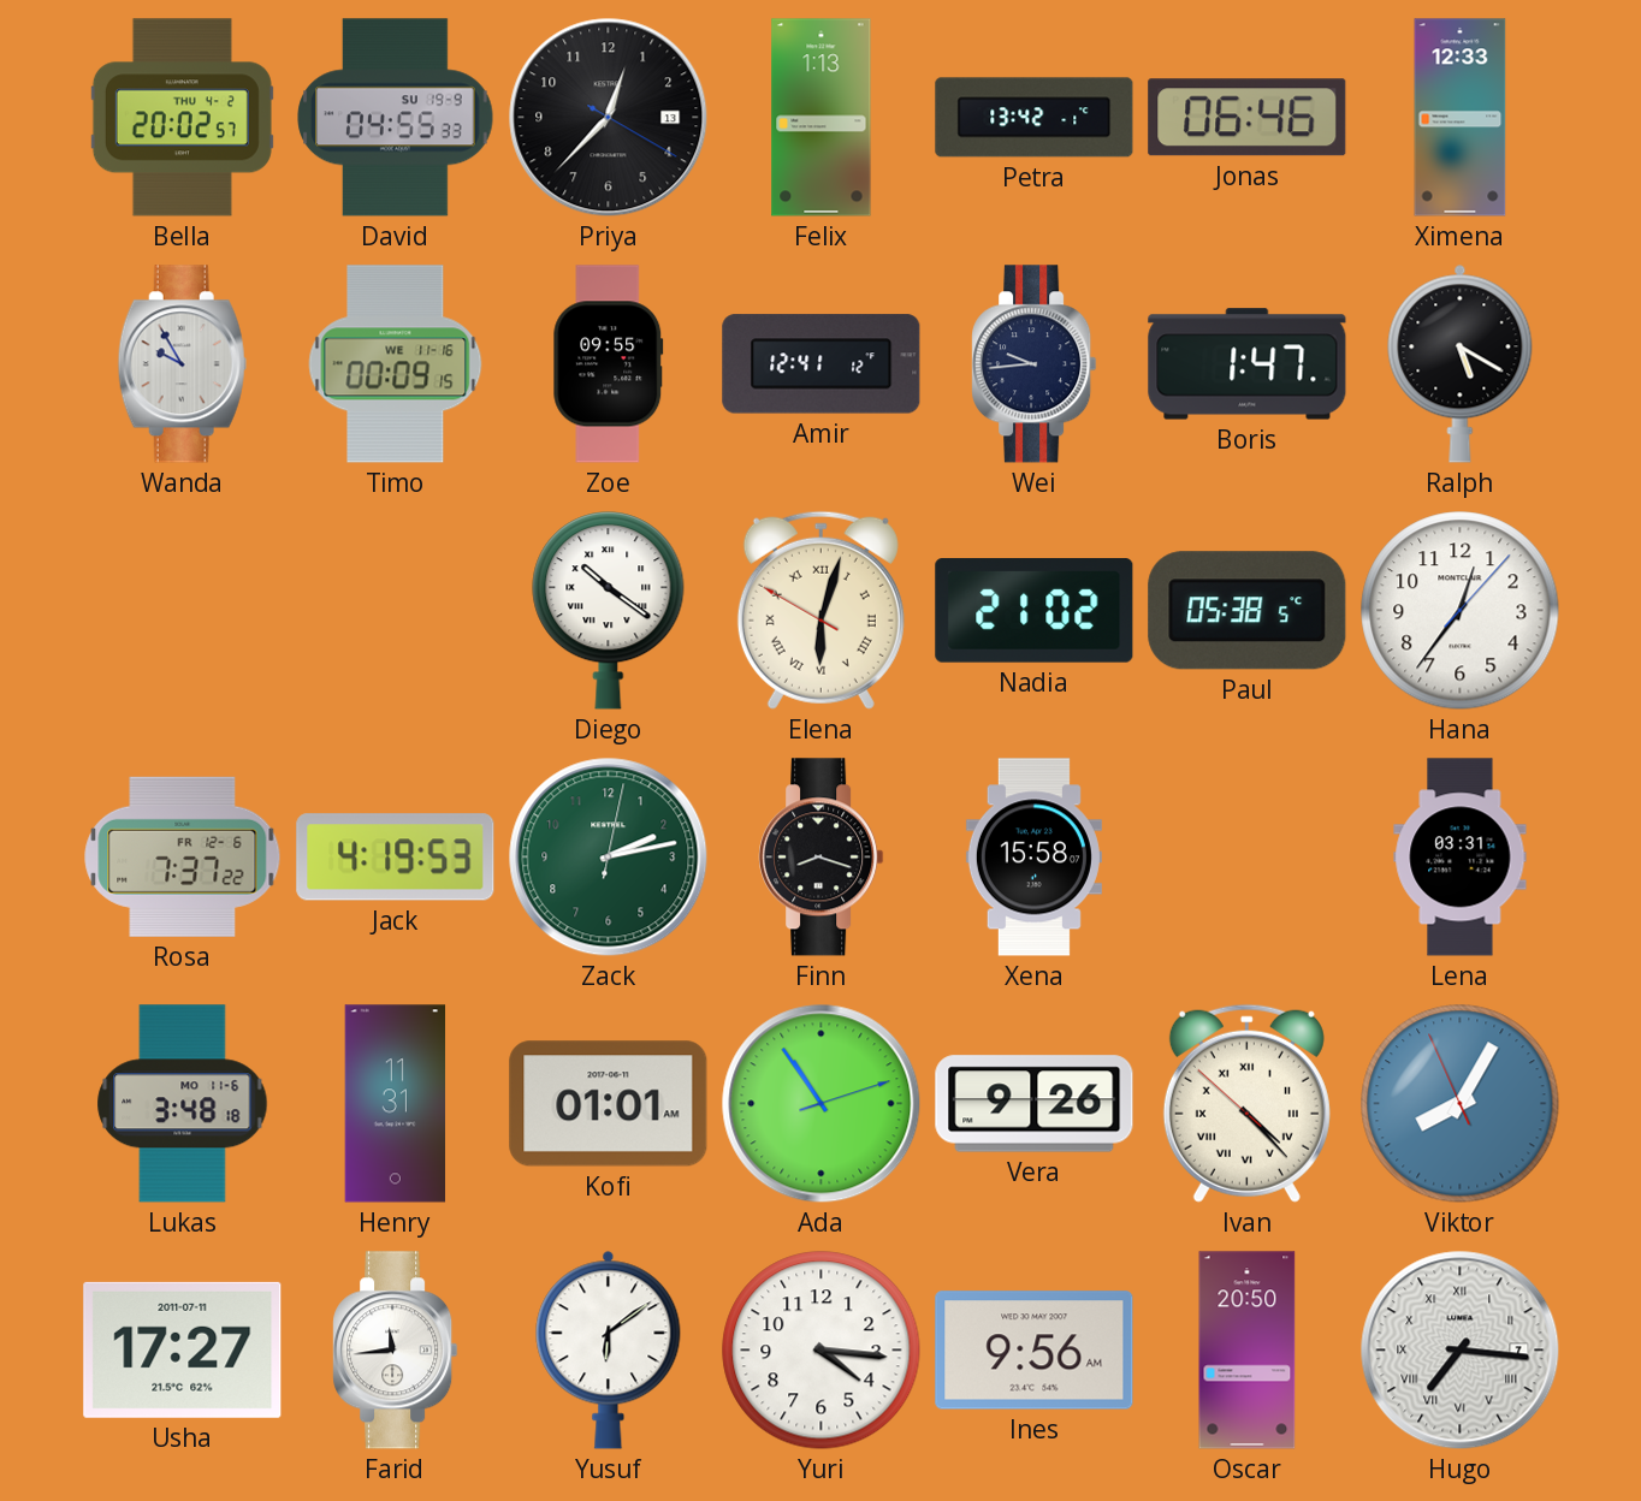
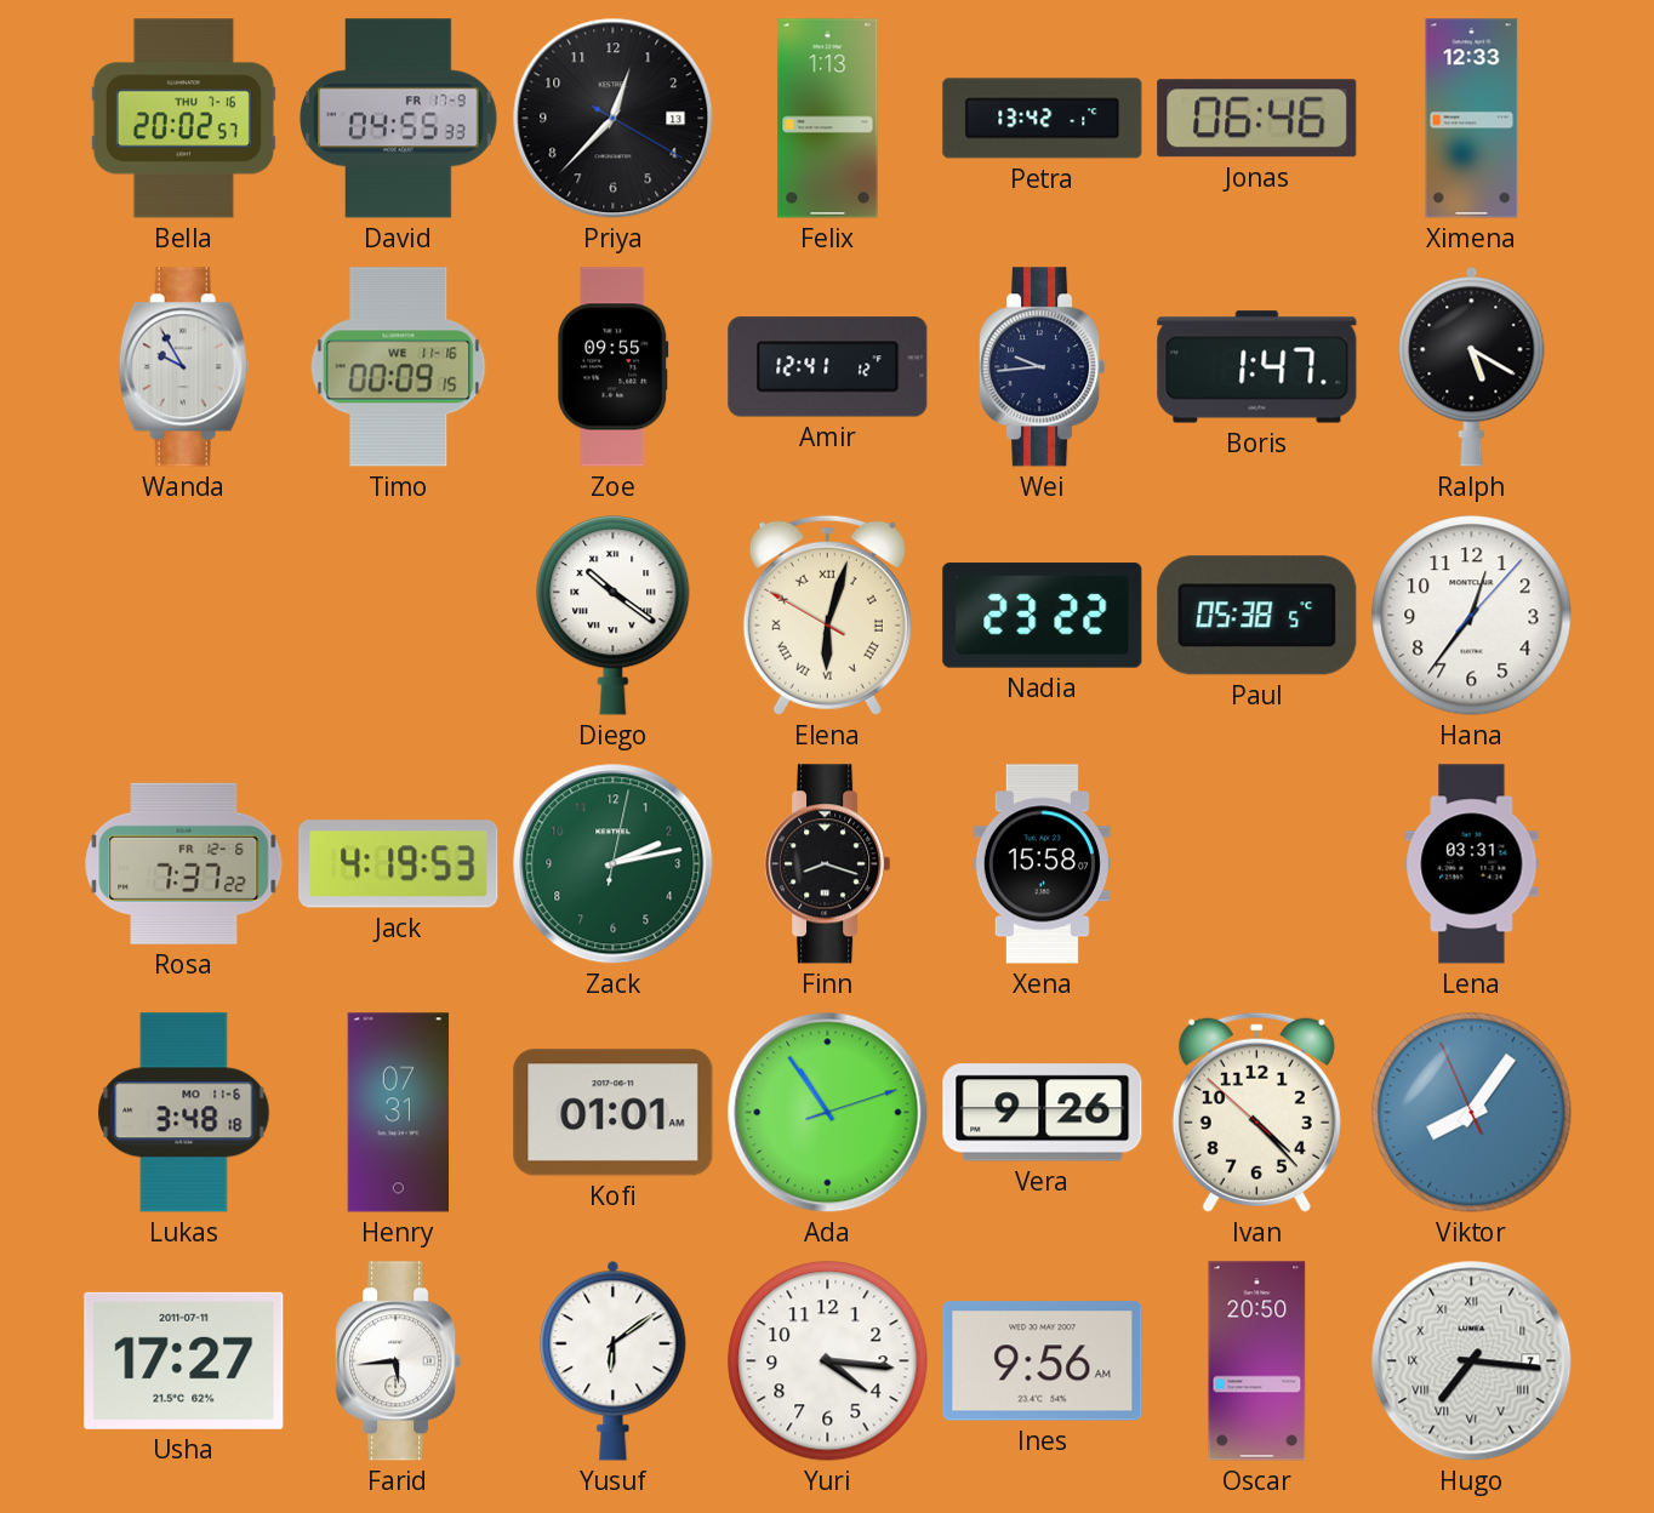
Bella date: THU 4-2 -> THU 7-16 (183, 119)
David date: SU 19-9 -> FR 17-9 (399, 119)
Nadia: 21:02 -> 23:22 (1043, 616)
Henry: 11:31 -> 07:31 (399, 1113)
Ivan numerals: Roman -> Arabic (1256, 1112)
Viktor: 8:04 -> 8:05 (1472, 1113)
Farid: 11:44 -> 5:44 (399, 1361)
